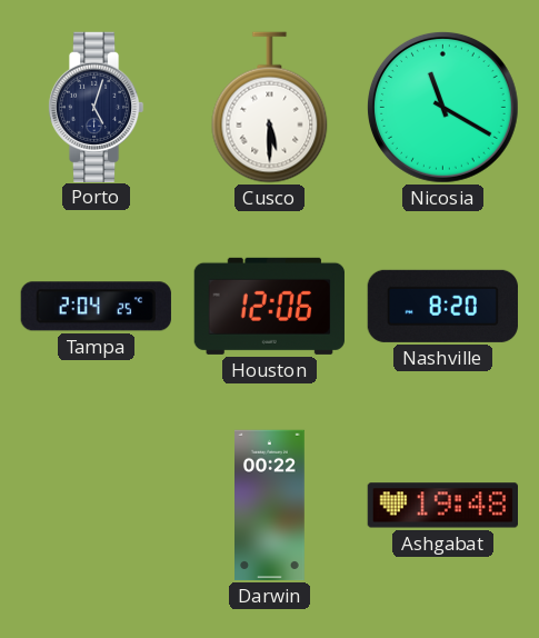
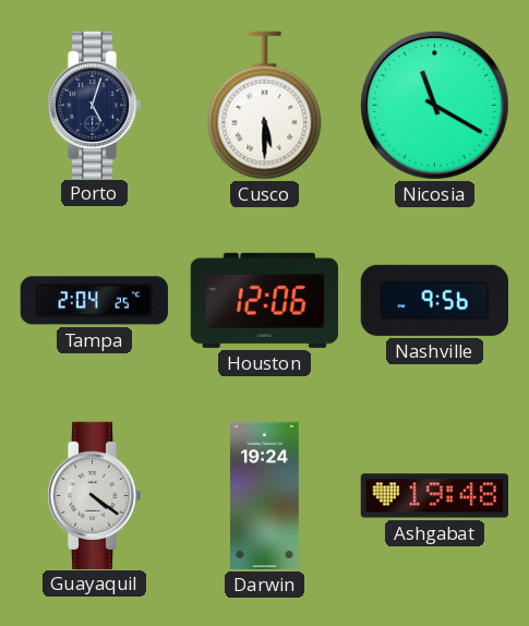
Nashville: 8:20 -> 9:56 (434, 300)
Guayaquil: none -> 4:21 (94, 495)
Darwin: 00:22 -> 19:24 (265, 496)
